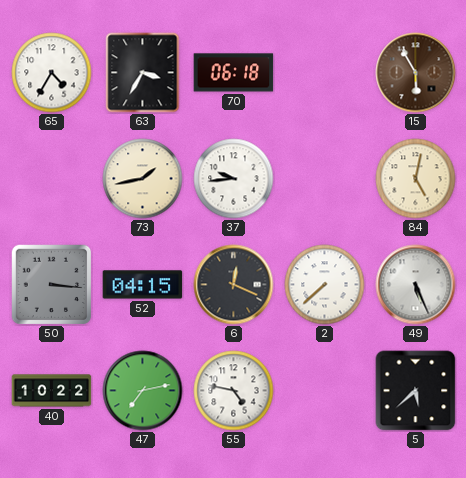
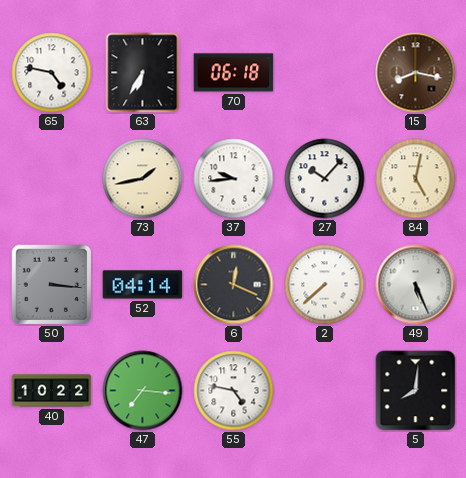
65: 4:35 -> 4:47 (52, 73)
63: 3:35 -> 6:35 (143, 73)
15: 5:55 -> 8:17 (416, 73)
27: none -> 10:07 (325, 179)
52: 04:15 -> 04:14 (143, 285)
47: 7:13 -> 7:16 (143, 391)
5: 5:38 -> 8:01 (416, 391)
